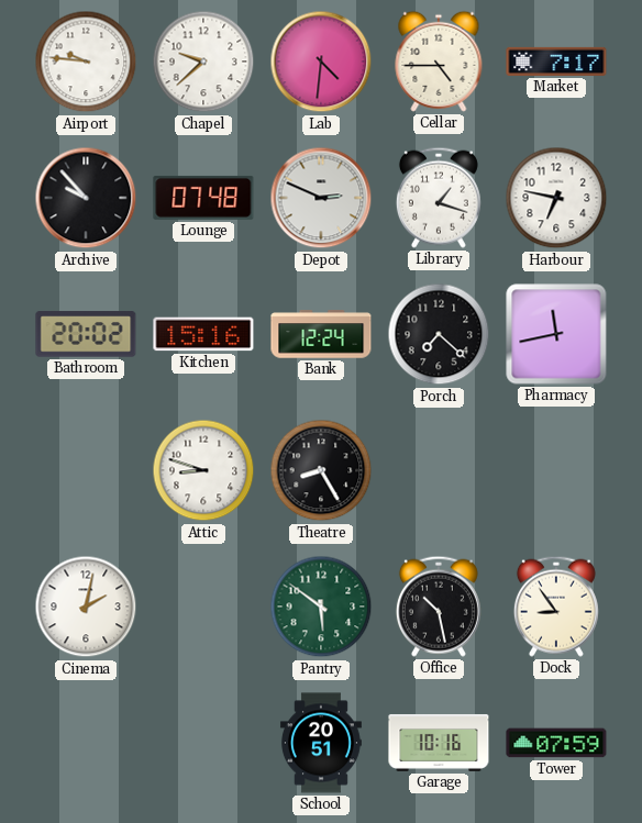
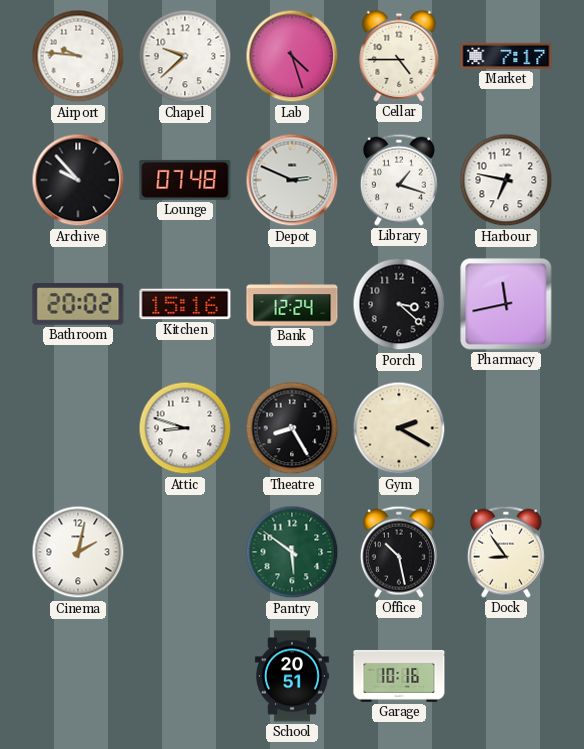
Lab: 4:31 -> 4:27 (292, 56)
Porch: 7:22 -> 3:22 (399, 304)
Gym: none -> 2:20 (399, 428)
Tower: 07:59 -> none (556, 743)
